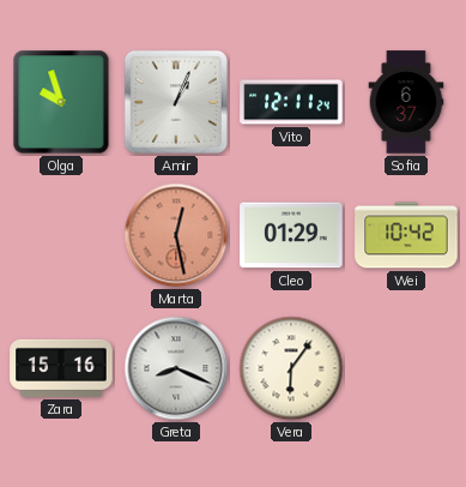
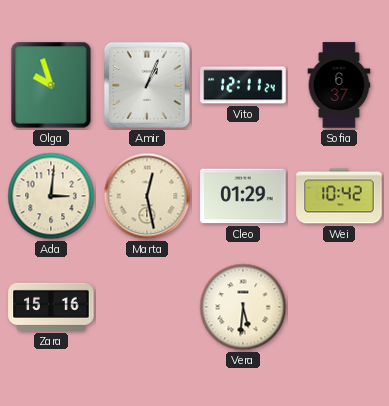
Ada: none -> 3:01 (51, 196)
Marta dial: salmon -> cream (147, 196)
Greta: 8:19 -> none (176, 368)
Vera: 6:06 -> 5:31 (243, 307)
